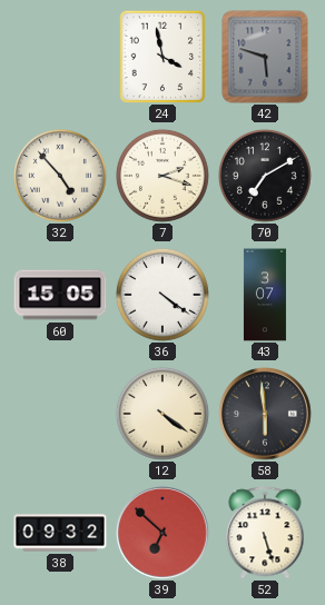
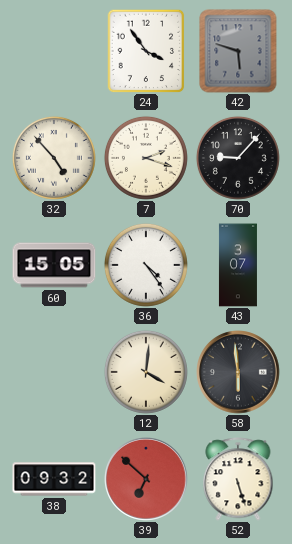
24: 3:58 -> 3:54 (146, 51)
70: 7:10 -> 9:07 (238, 158)
36: 4:21 -> 4:24 (146, 265)
12: 4:21 -> 4:01 (146, 372)
